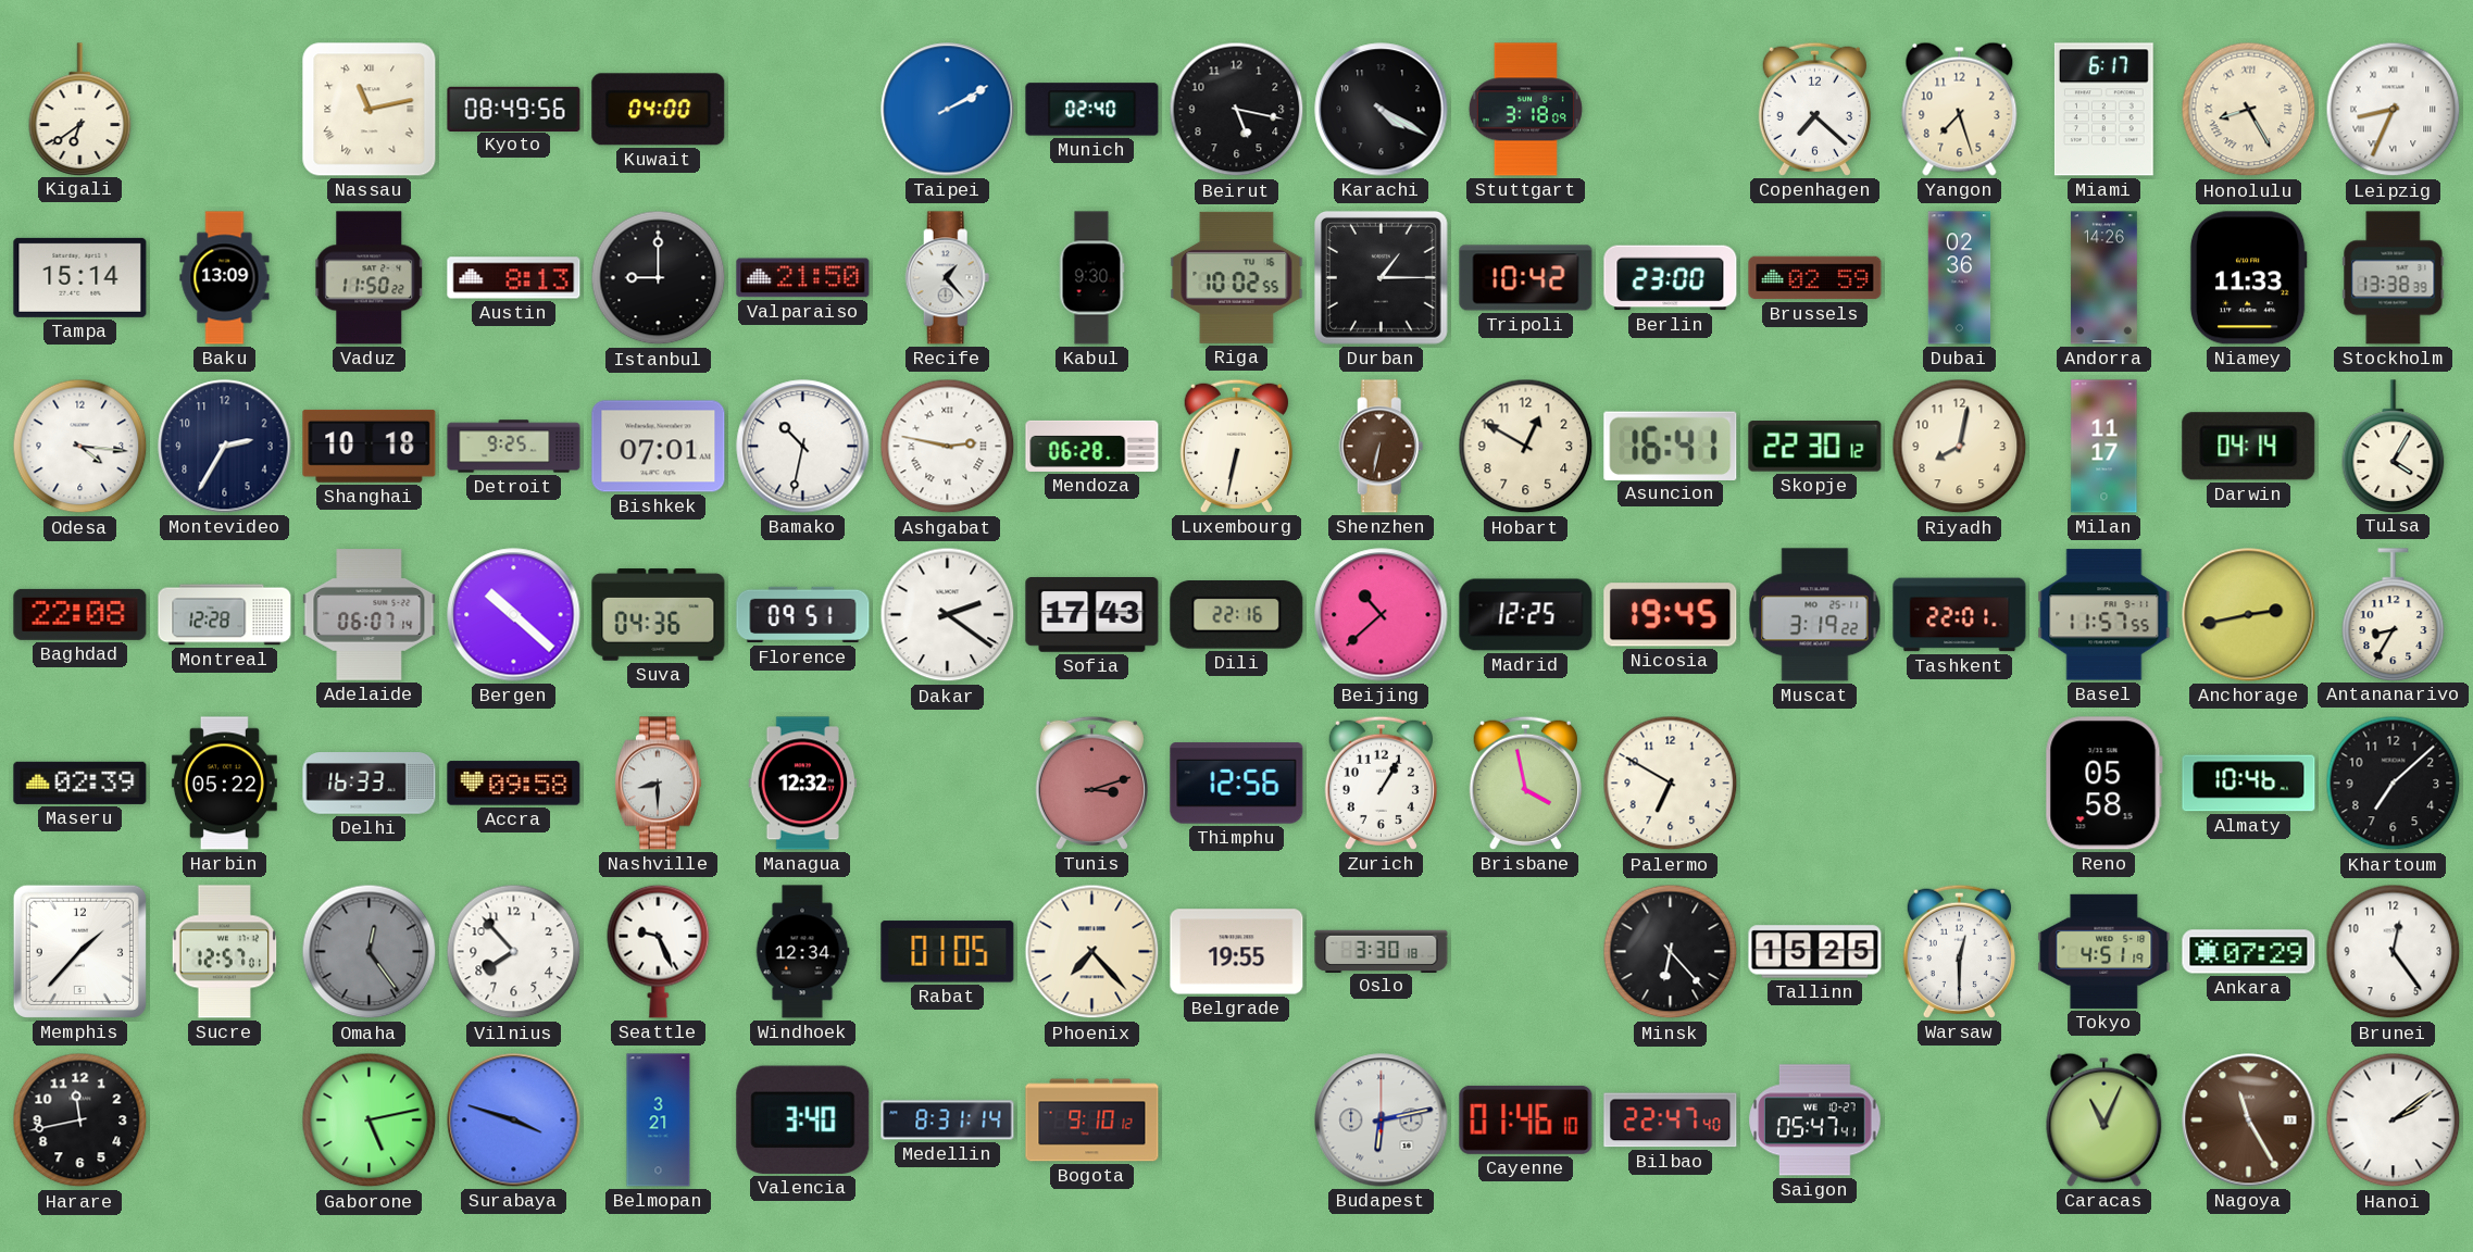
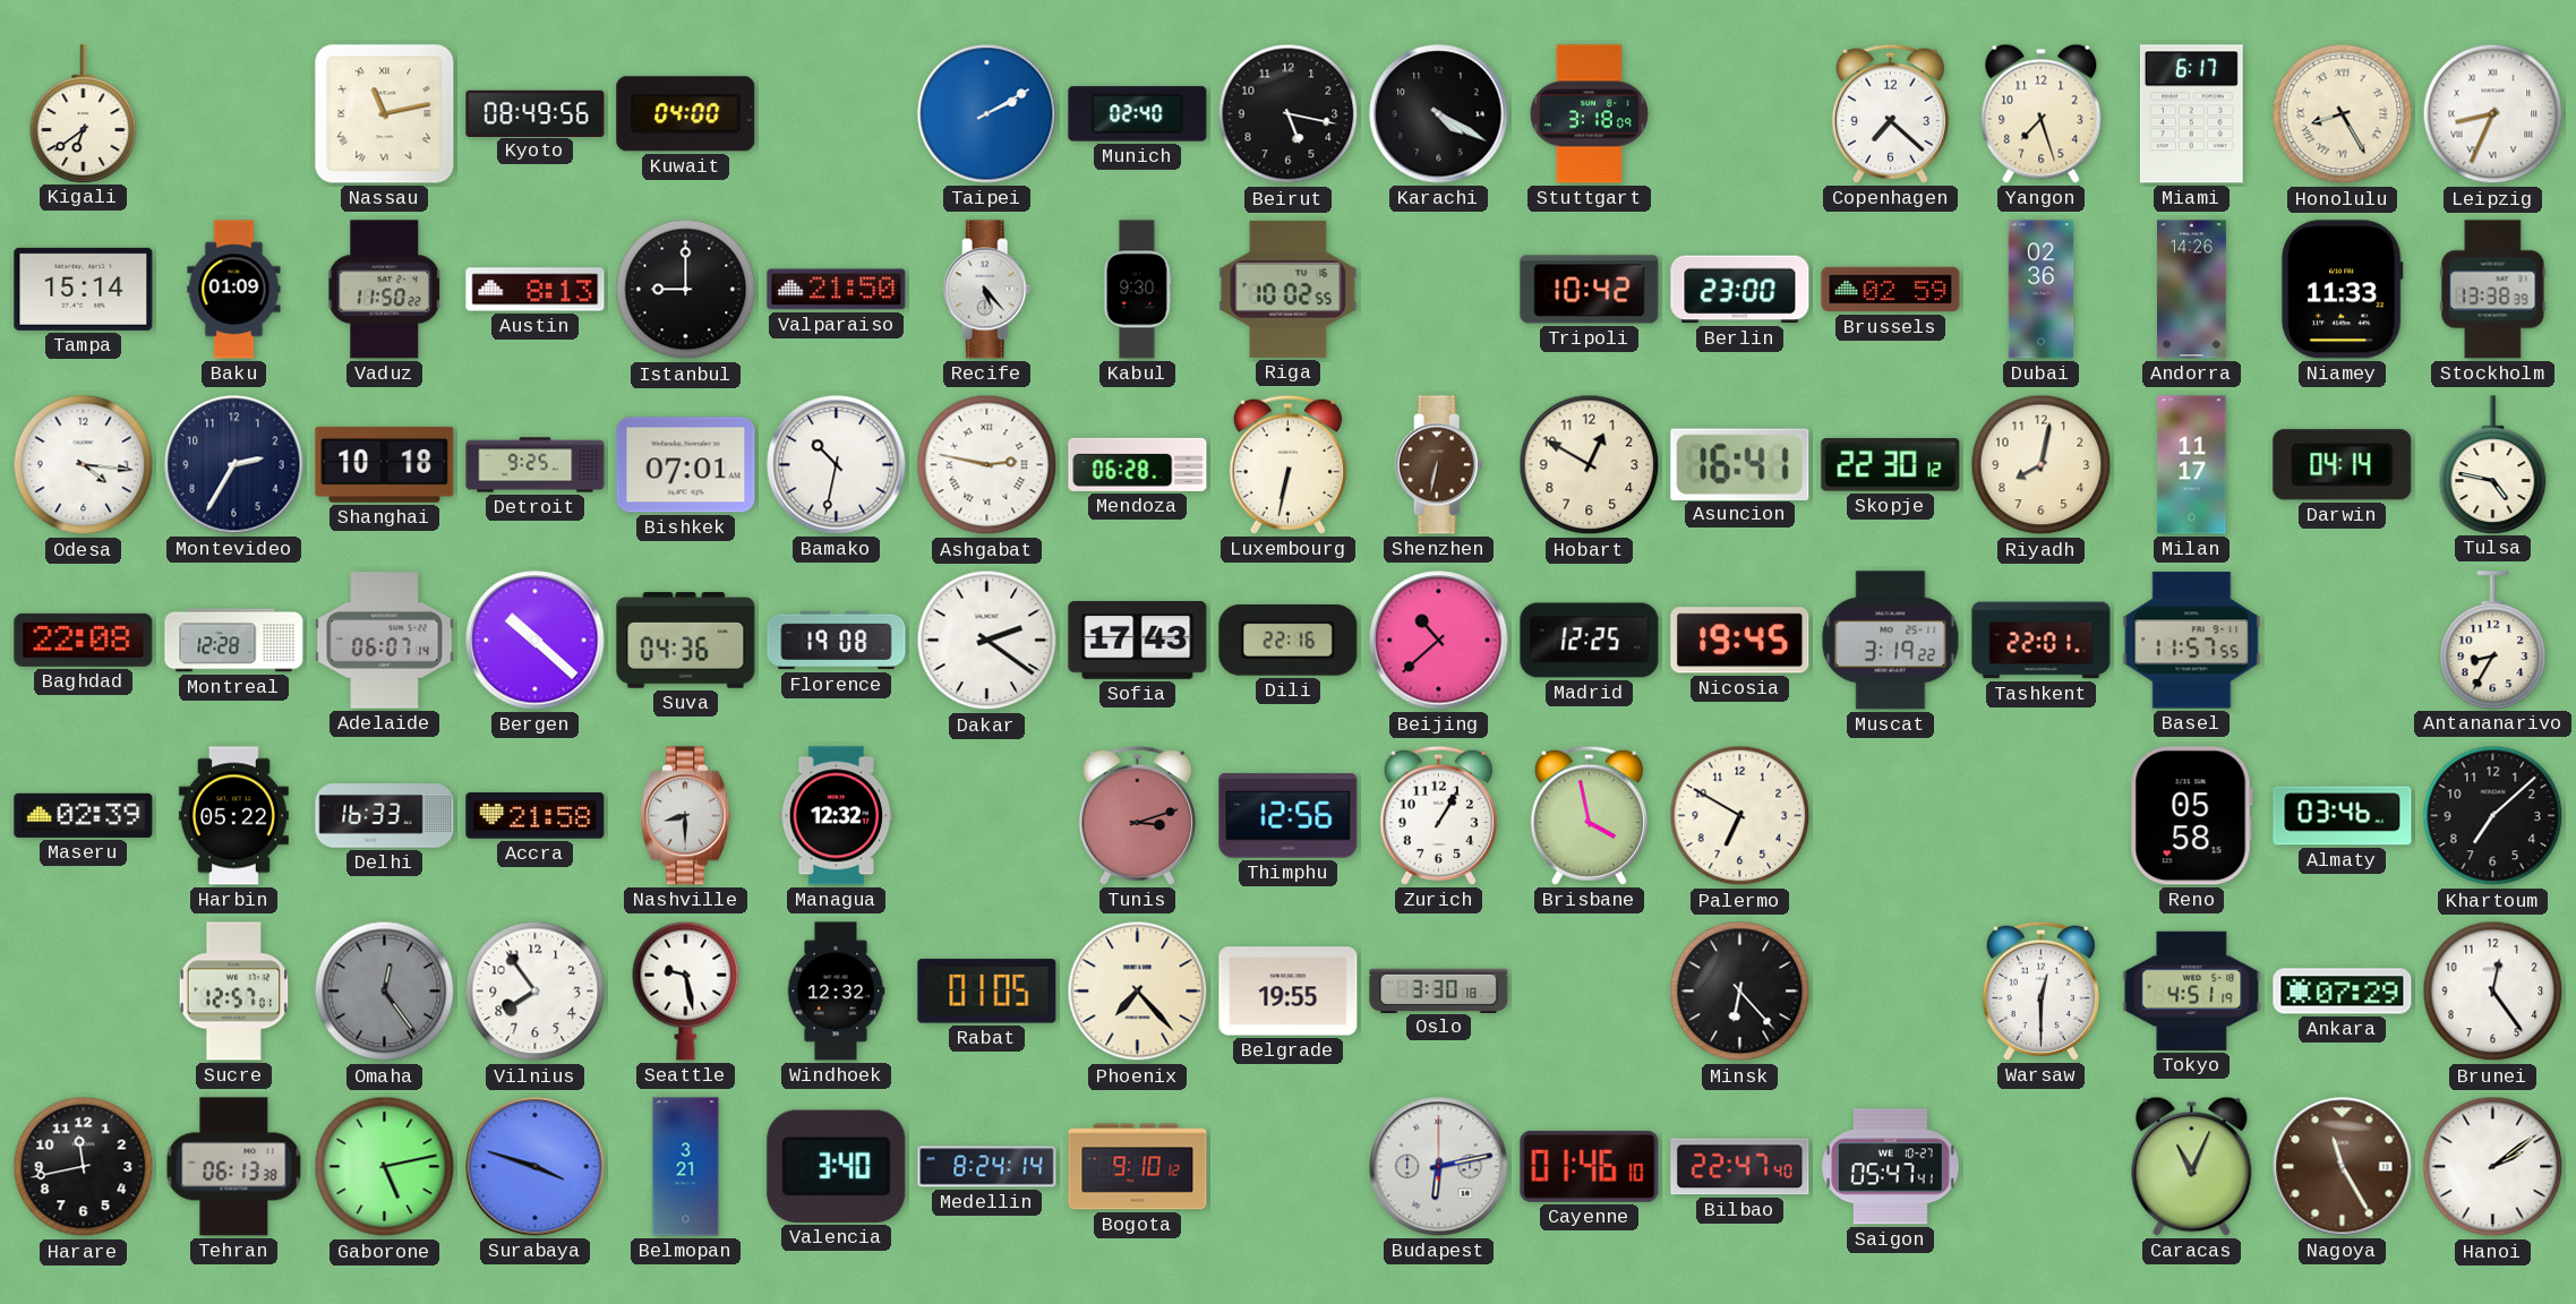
Baku: 13:09 -> 01:09 (234, 290)
Recife: 1:23 -> 5:23 (987, 290)
Durban: 1:15 -> none (1381, 277)
Tulsa: 4:05 -> 4:47 (2493, 464)
Florence: 09:51 -> 19:08 (837, 641)
Anchorage: 2:43 -> none (2249, 615)
Accra: 09:58 -> 21:58 (536, 816)
Almaty: 10:46 -> 03:46 (2343, 816)
Memphis: 1:37 -> none (79, 951)
Vilnius: 7:53 -> 7:54 (536, 992)
Seattle: 9:26 -> 9:28 (686, 990)
Windhoek: 12:34 -> 12:32 (836, 992)
Tallinn: 15:25 -> none (1815, 952)
Tehran: none -> 06:13 (234, 1167)
Medellin: 8:31 -> 8:24 (987, 1167)
